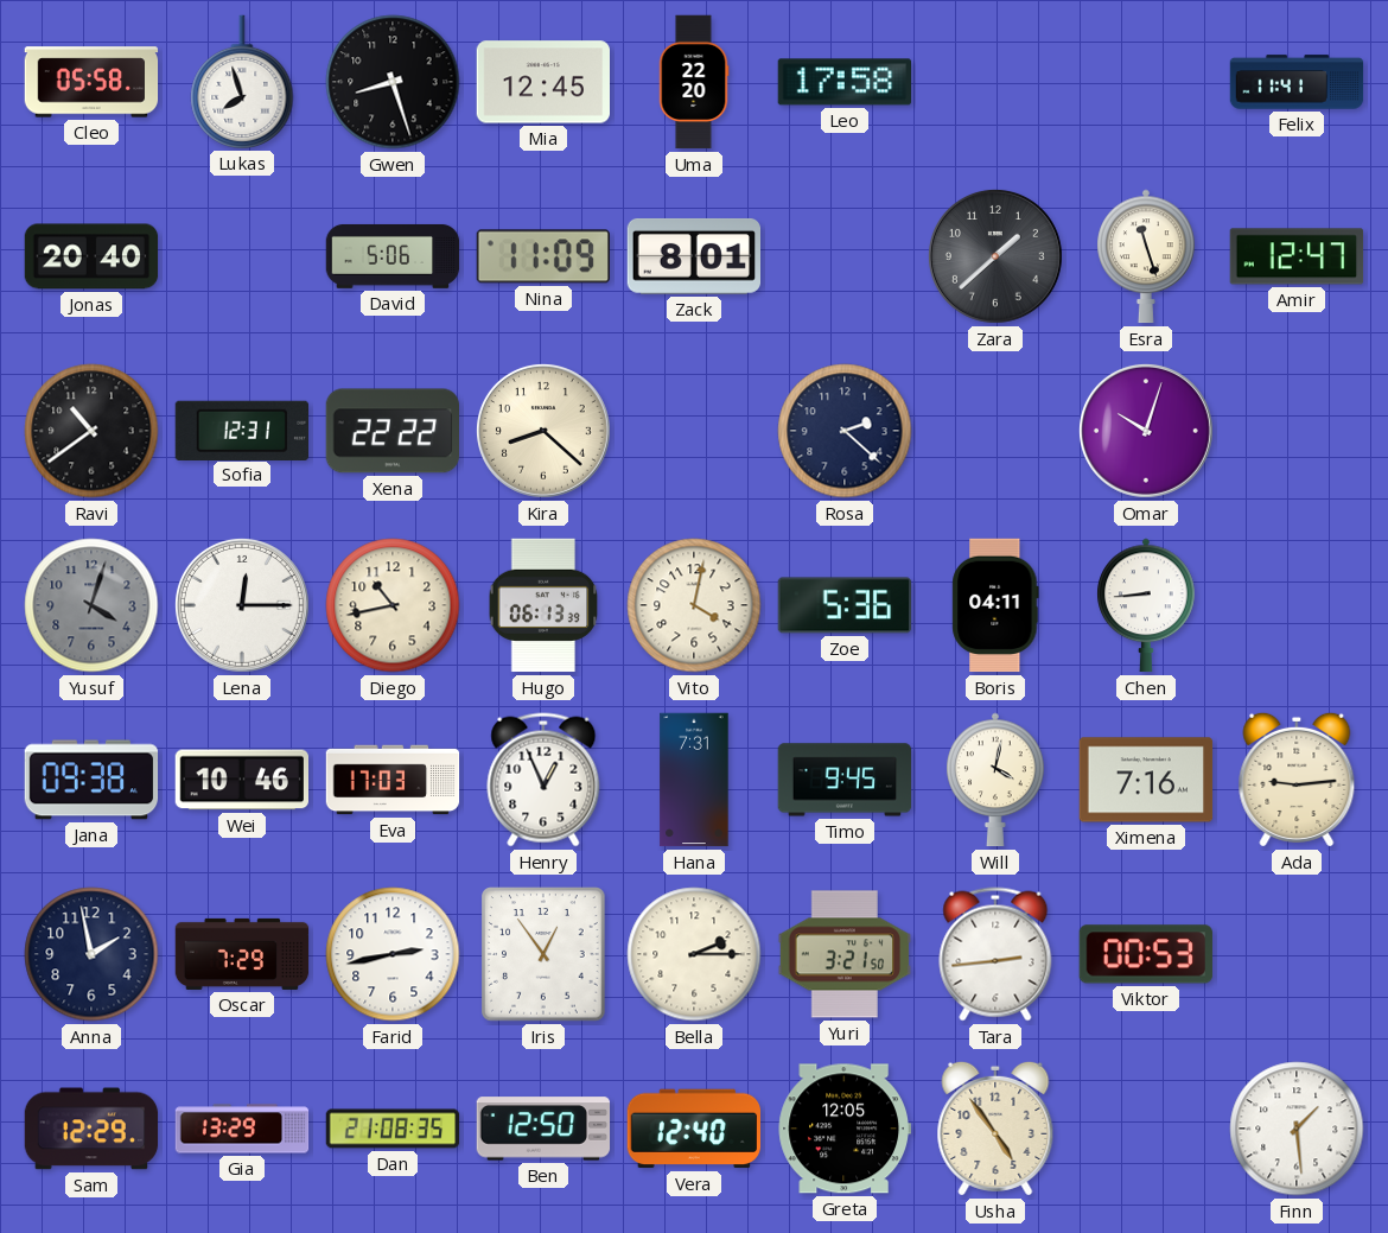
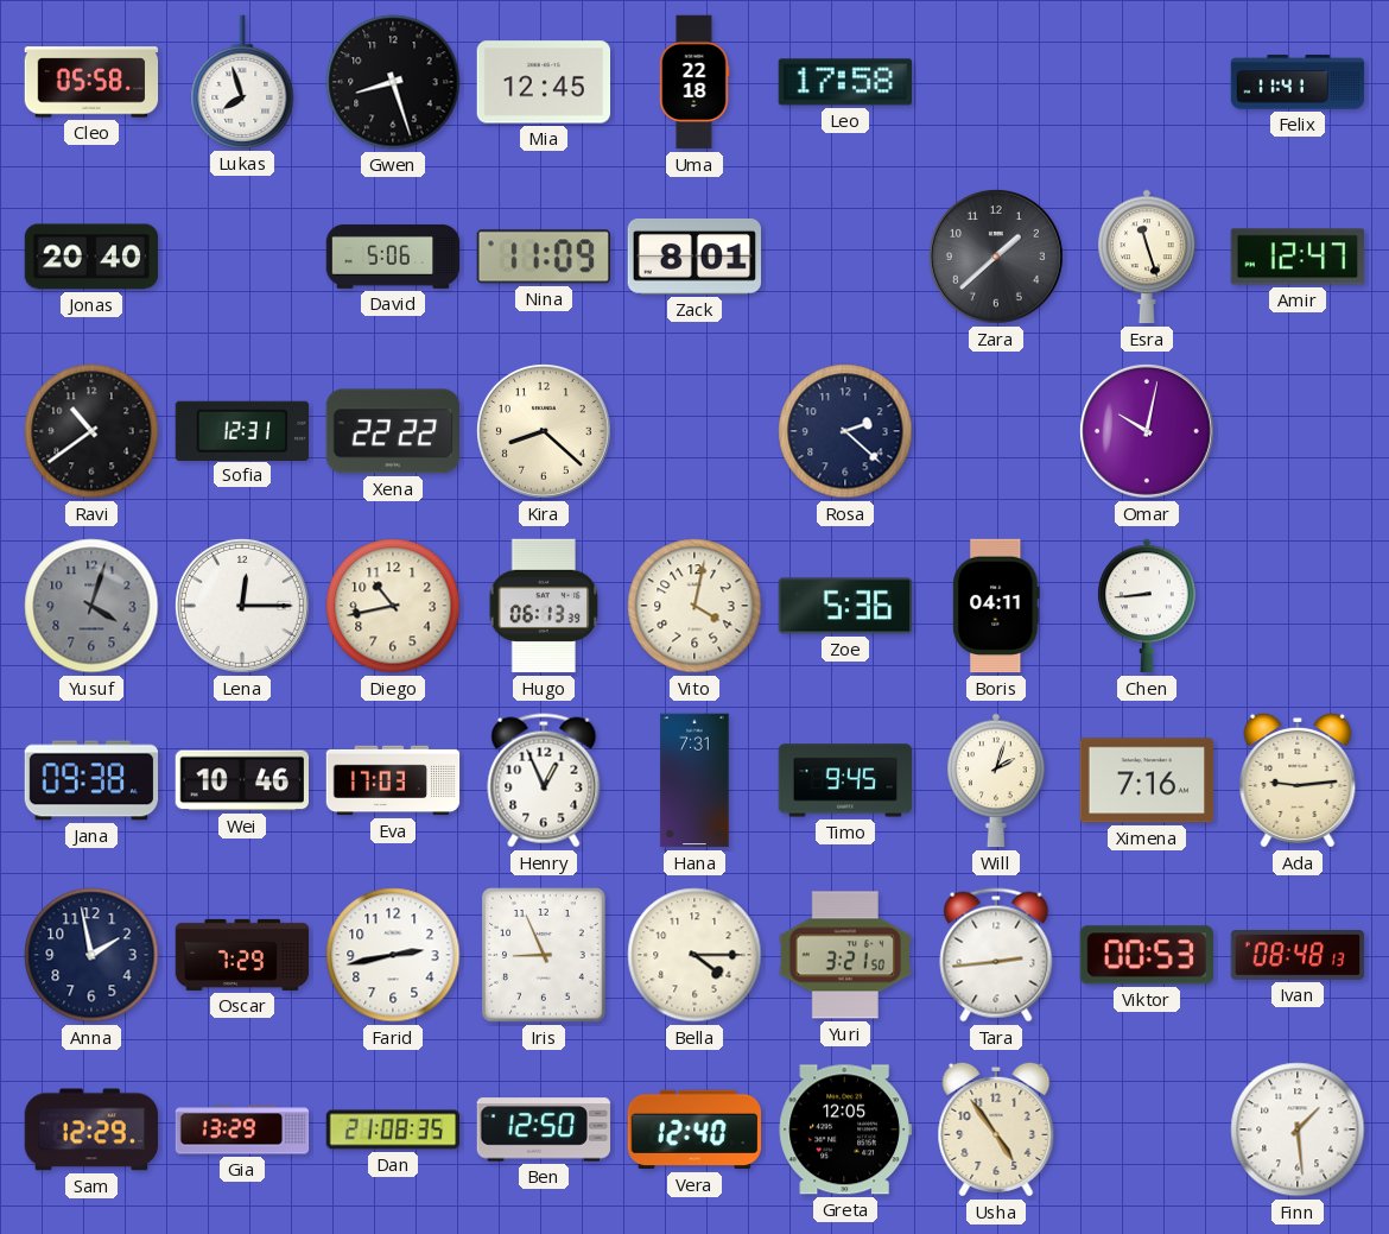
Uma: 22:20 -> 22:18 (694, 82)
Omar: 10:03 -> 10:02 (1147, 431)
Will: 4:02 -> 2:03 (996, 780)
Iris: 12:54 -> 8:56 (544, 955)
Bella: 2:15 -> 4:15 (694, 955)
Ivan: none -> 08:48 (1298, 956)
